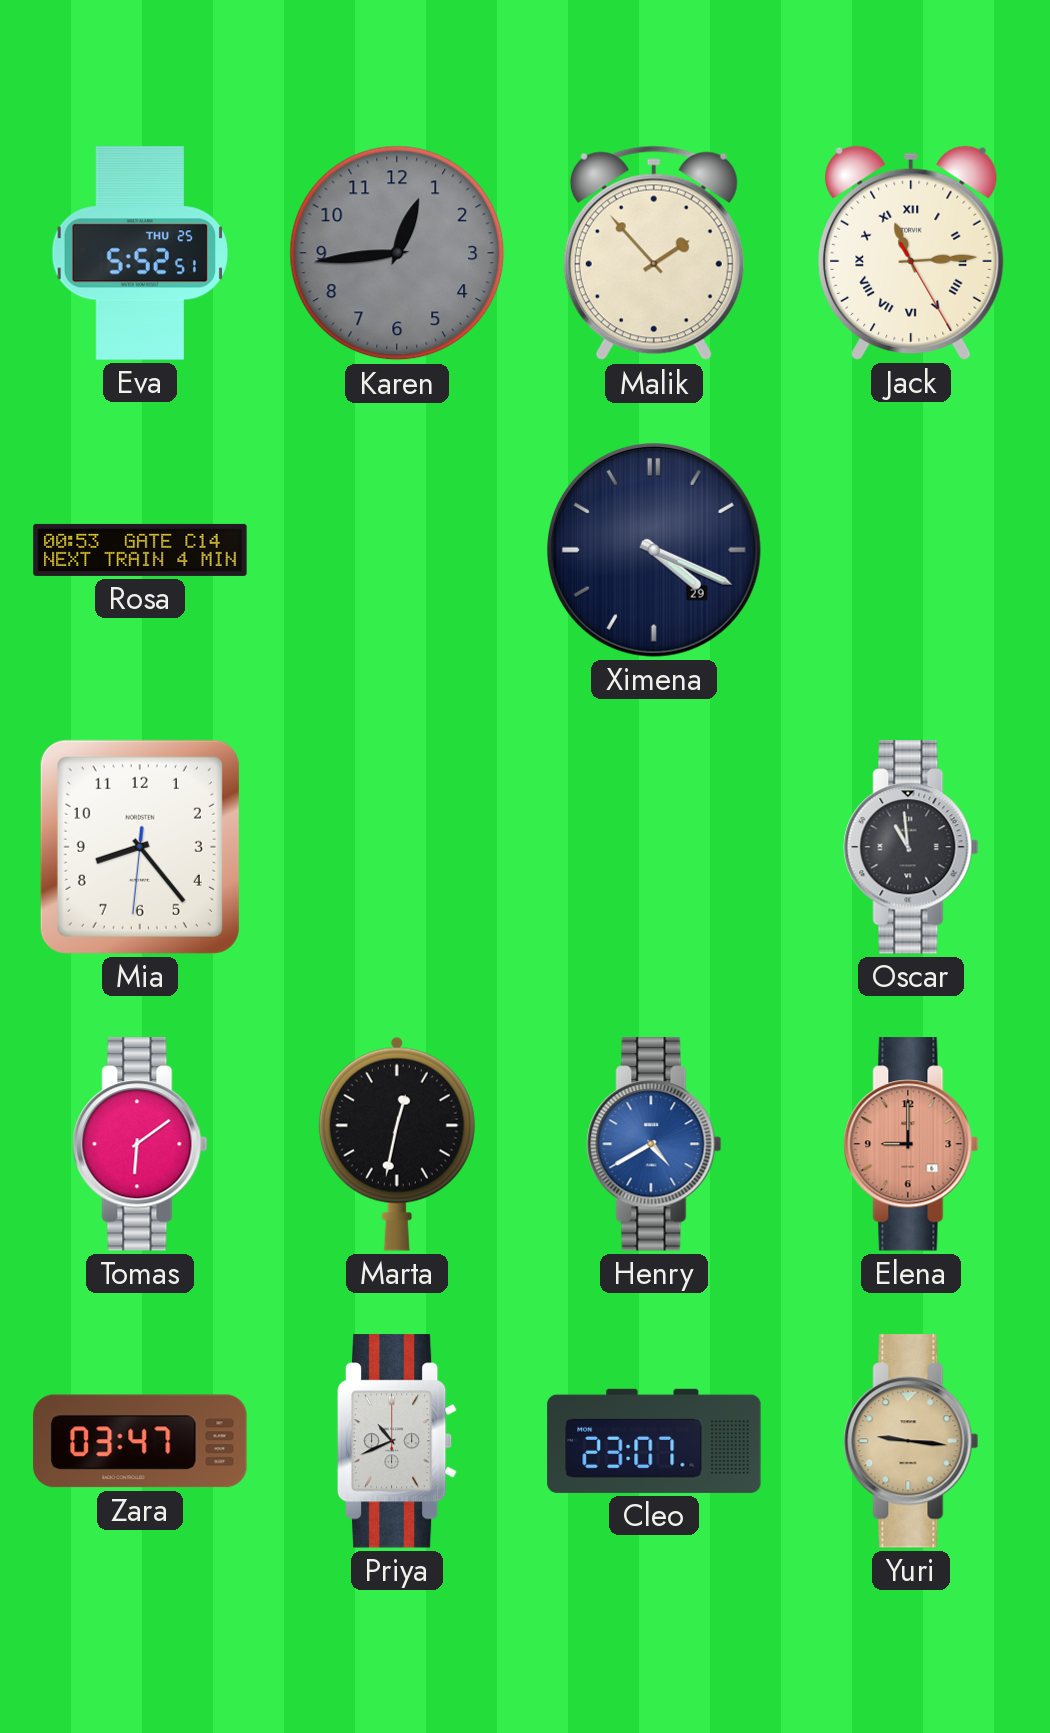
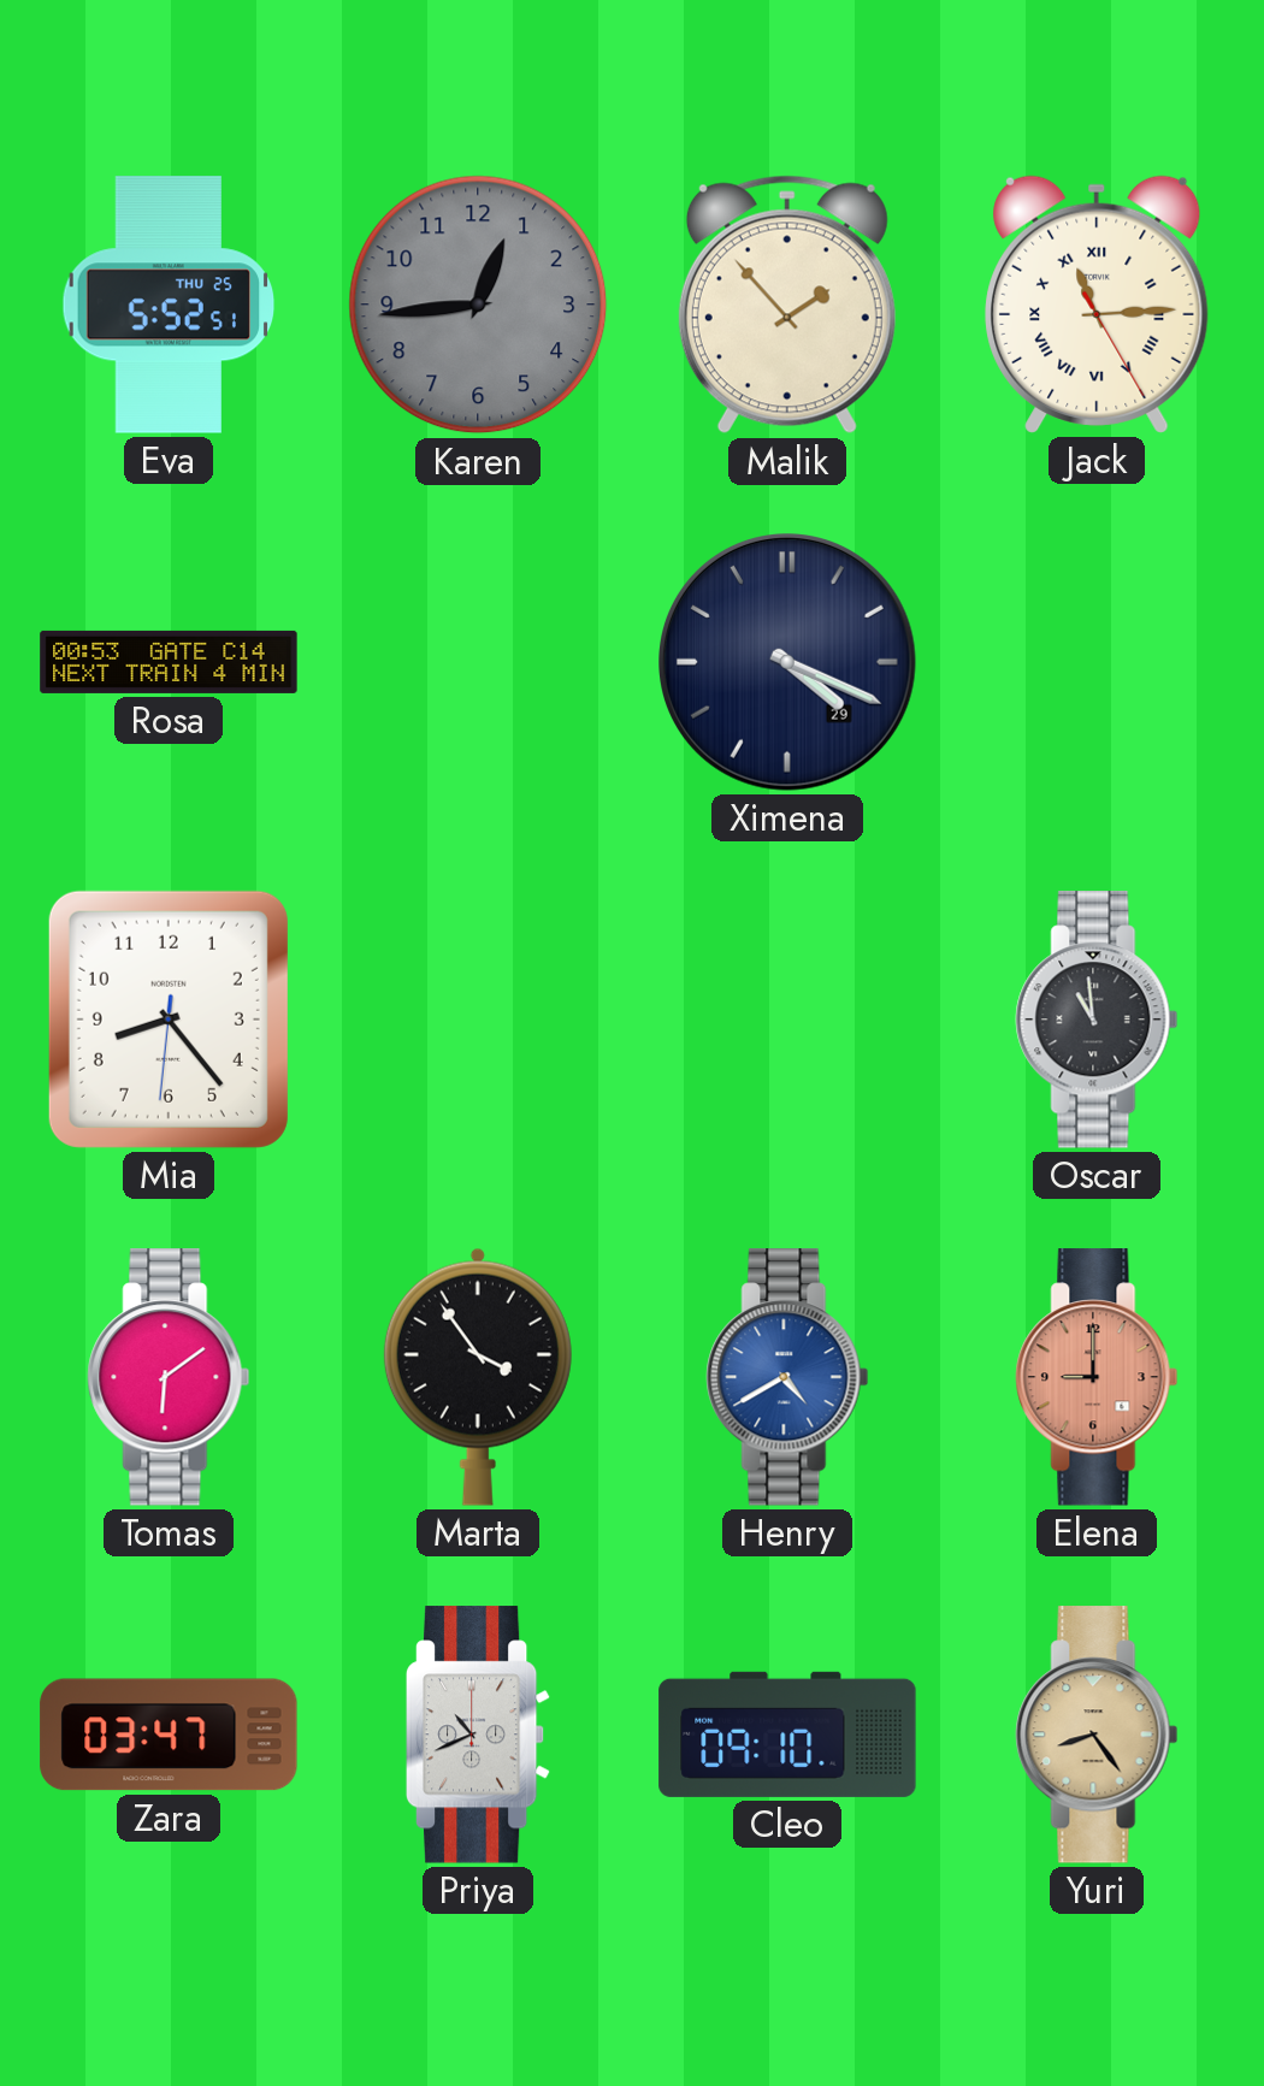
Marta: 12:32 -> 3:54 (478, 1377)
Cleo: 23:07 -> 09:10 (787, 1735)
Yuri: 9:16 -> 8:24 (1097, 1735)
